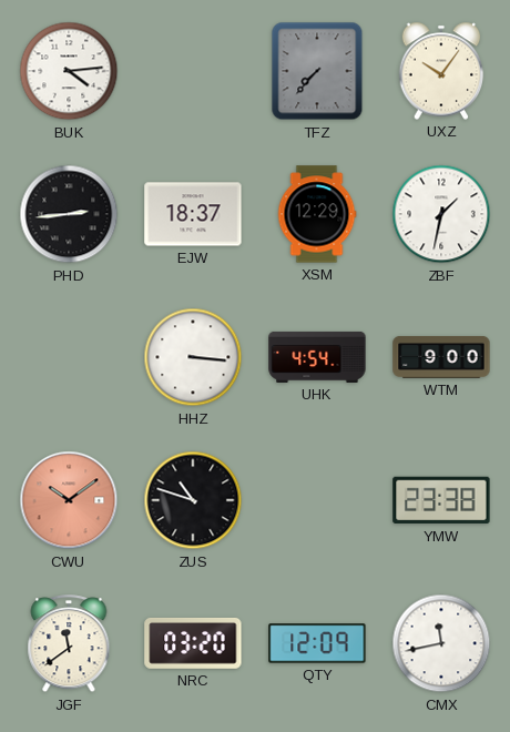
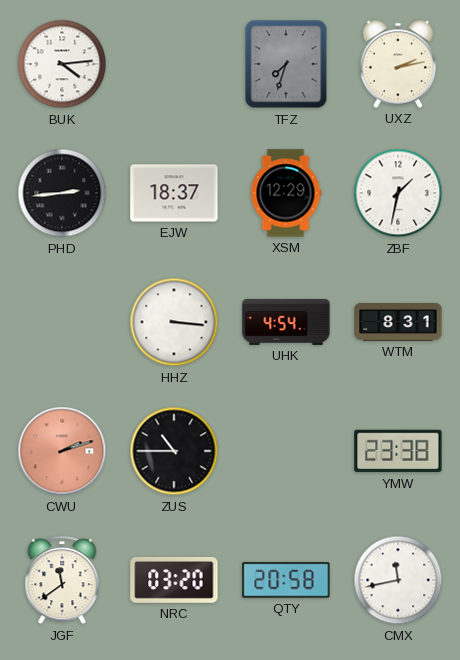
TFZ: 7:37 -> 7:33 (286, 64)
UXZ: 10:06 -> 2:13 (398, 64)
WTM: 9:00 -> 8:31 (398, 322)
CWU: 10:09 -> 2:12 (62, 451)
ZUS: 10:48 -> 10:45 (174, 451)
QTY: 12:09 -> 20:58 (286, 580)
